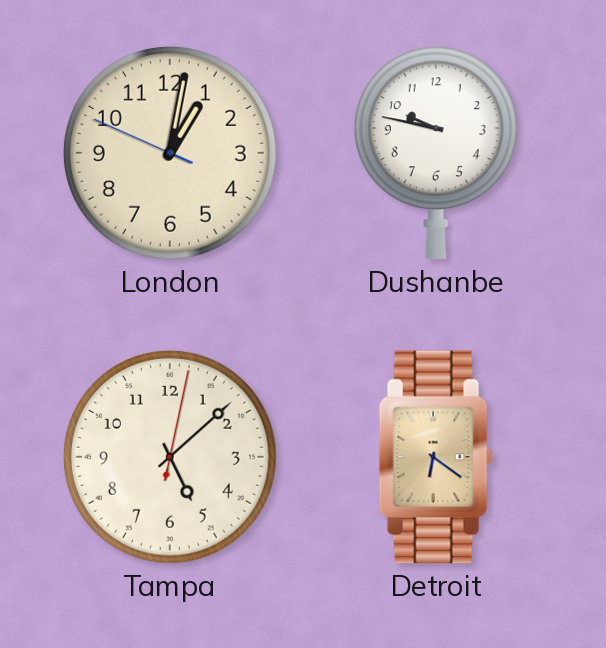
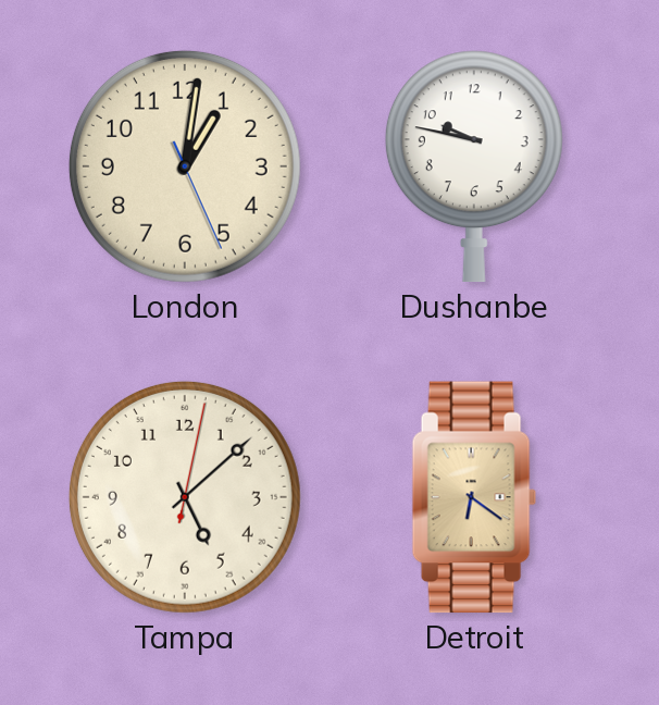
London: 1:01:49 -> 1:01:26 (185, 166)
